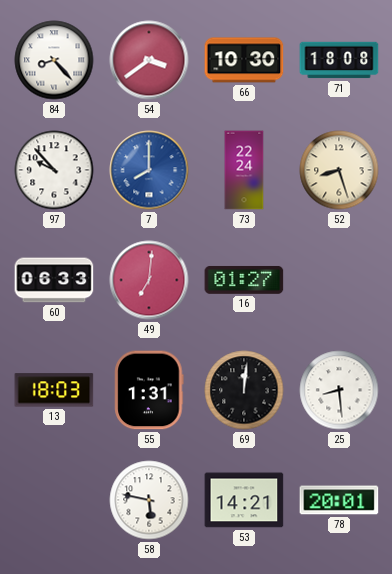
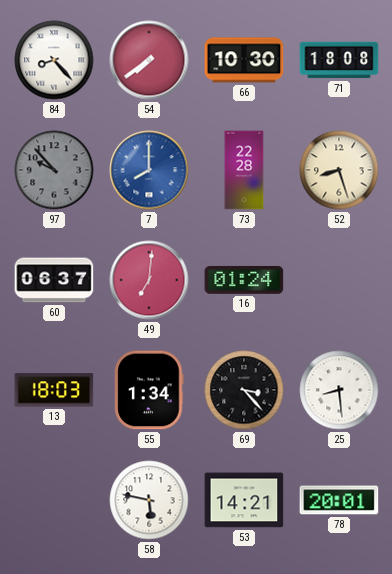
54: 3:39 -> 7:39 (149, 60)
97 dial: white -> grey (54, 170)
73: 22:24 -> 22:28 (244, 170)
60: 06:33 -> 06:37 (54, 280)
16: 01:27 -> 01:24 (244, 280)
55: 1:31 -> 1:34 (149, 390)
69: 12:01 -> 3:23 (244, 390)
